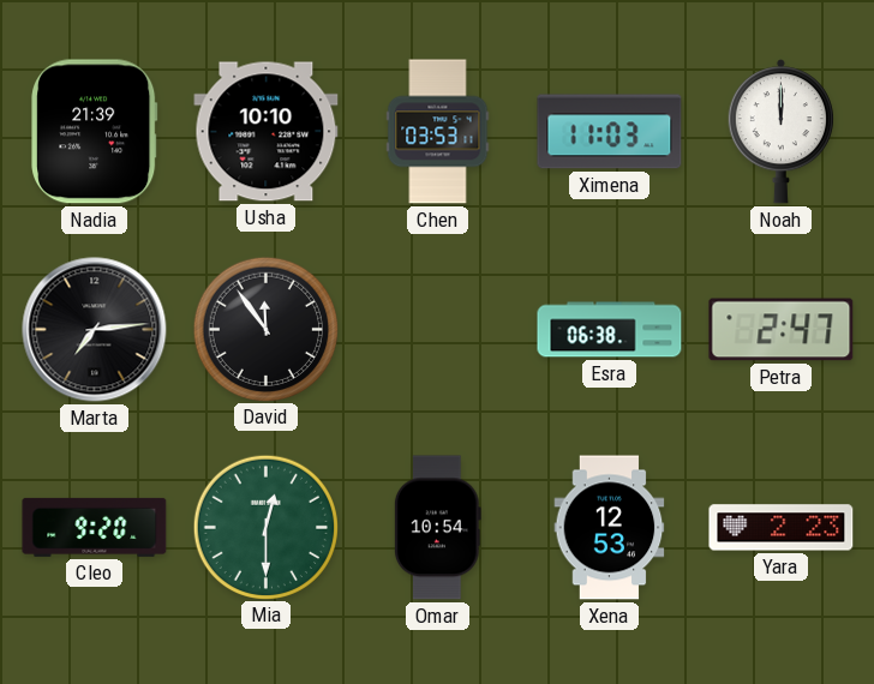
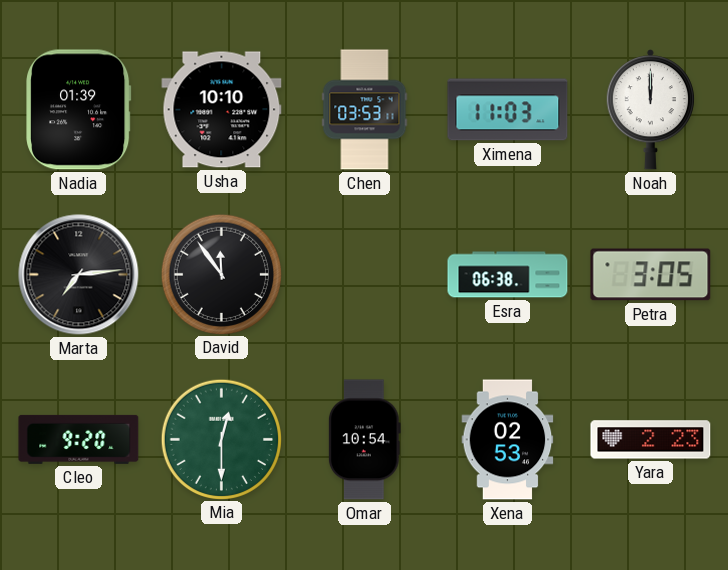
Nadia: 21:39 -> 01:39 (79, 110)
Petra: 2:47 -> 3:05 (651, 275)
Xena: 12:53 -> 02:53 (508, 440)
